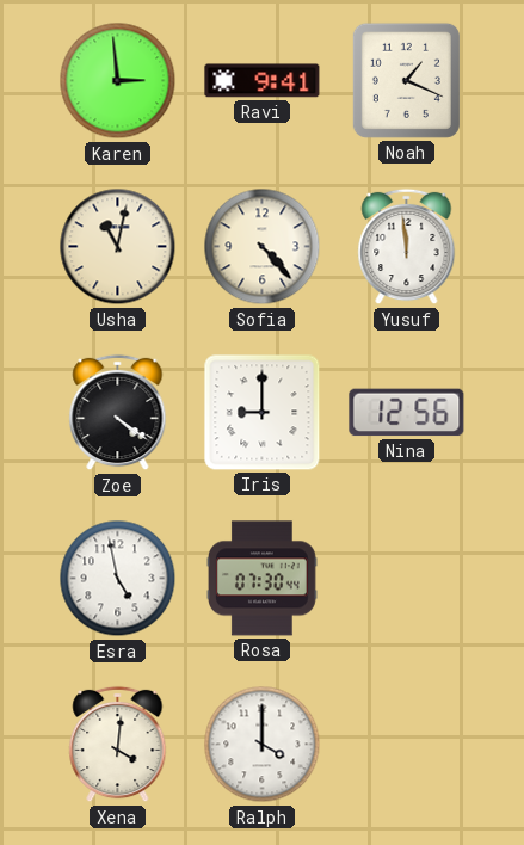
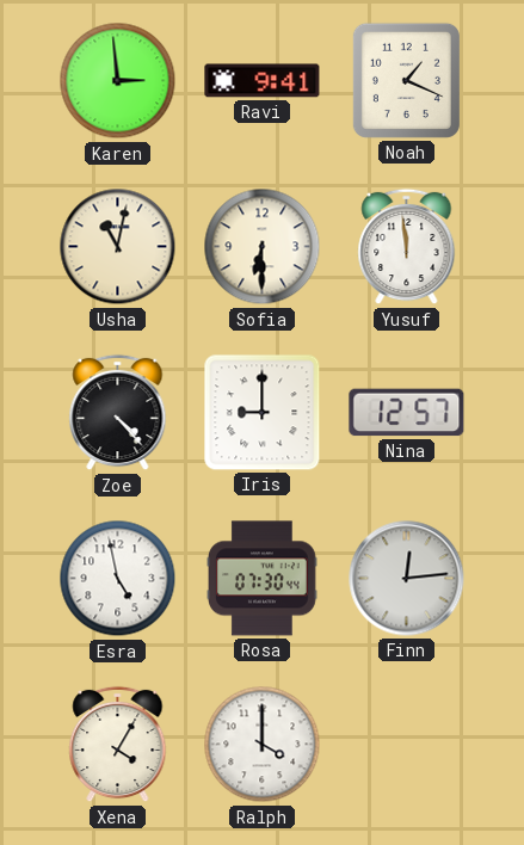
Sofia: 4:23 -> 6:30 (263, 247)
Zoe: 4:21 -> 4:23 (118, 413)
Nina: 12:56 -> 12:57 (407, 413)
Finn: none -> 12:14 (407, 579)
Xena: 4:01 -> 4:05 (118, 745)
